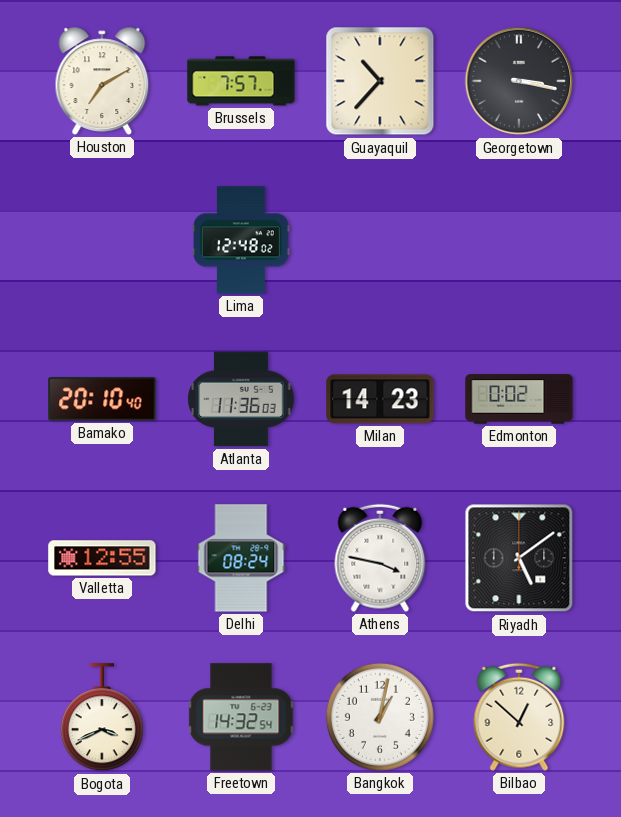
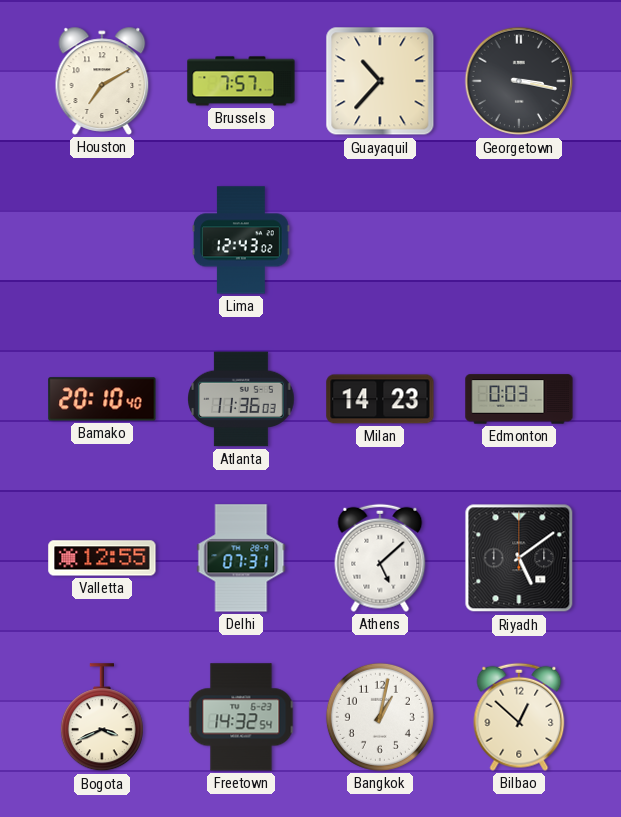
Lima: 12:48 -> 12:43 (241, 240)
Edmonton: 0:02 -> 0:03 (519, 399)
Delhi: 08:24 -> 07:31 (241, 558)
Athens: 3:47 -> 5:08 (380, 558)
